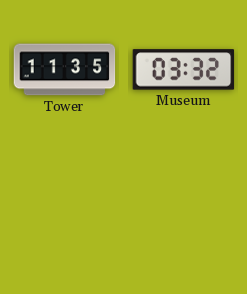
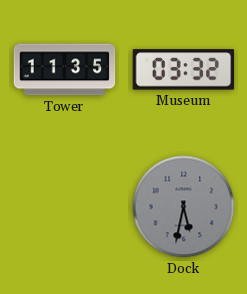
Dock: none -> 5:32 (184, 207)
